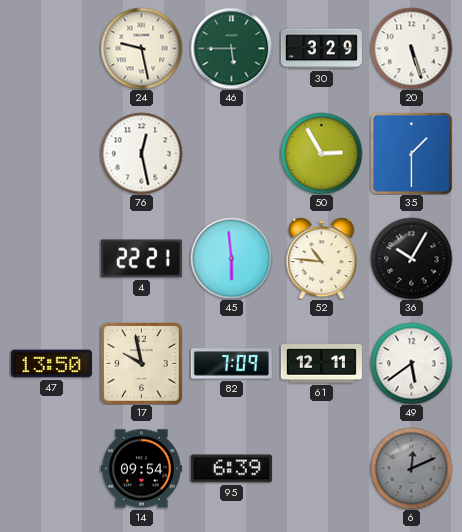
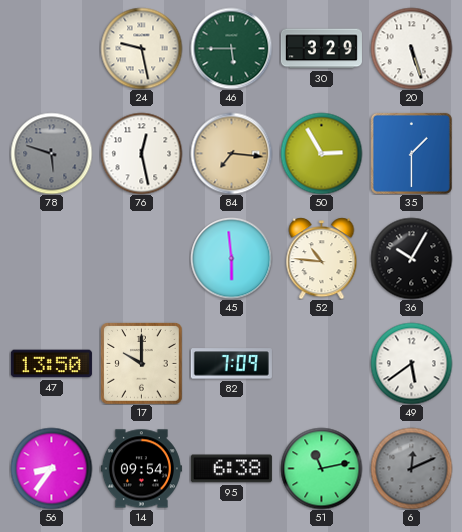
78: none -> 5:48 (51, 153)
84: none -> 7:16 (231, 153)
4: 22:21 -> none (141, 259)
17: 9:58 -> 10:00 (141, 363)
61: 12:11 -> none (321, 364)
56: none -> 8:36 (51, 468)
95: 6:39 -> 6:38 (231, 469)
51: none -> 11:13 (321, 468)
